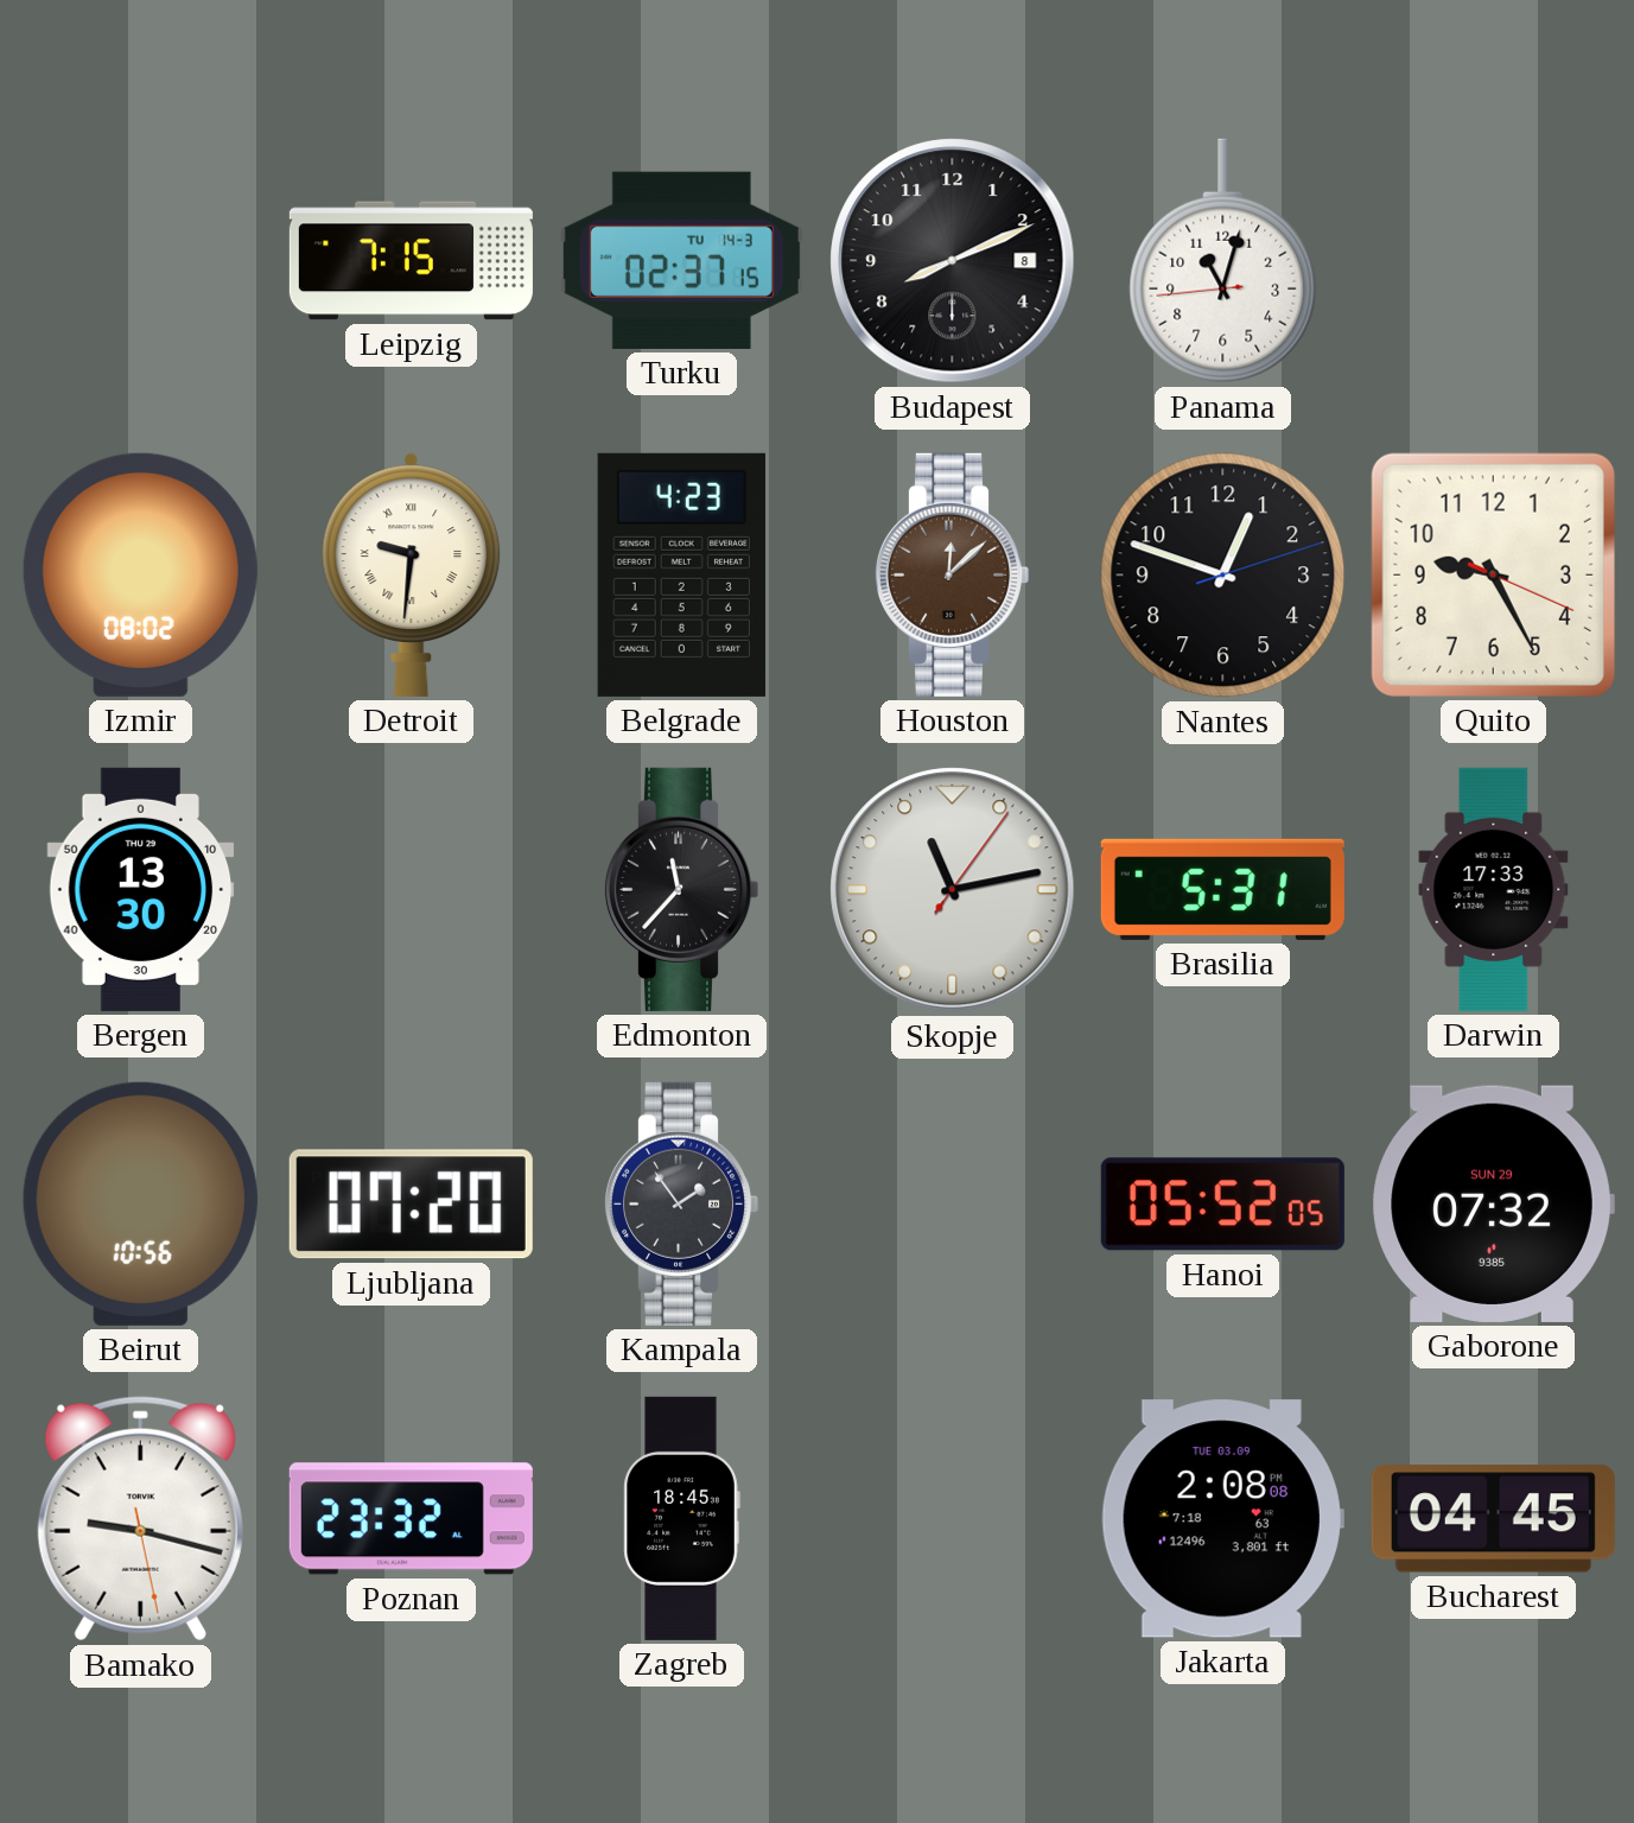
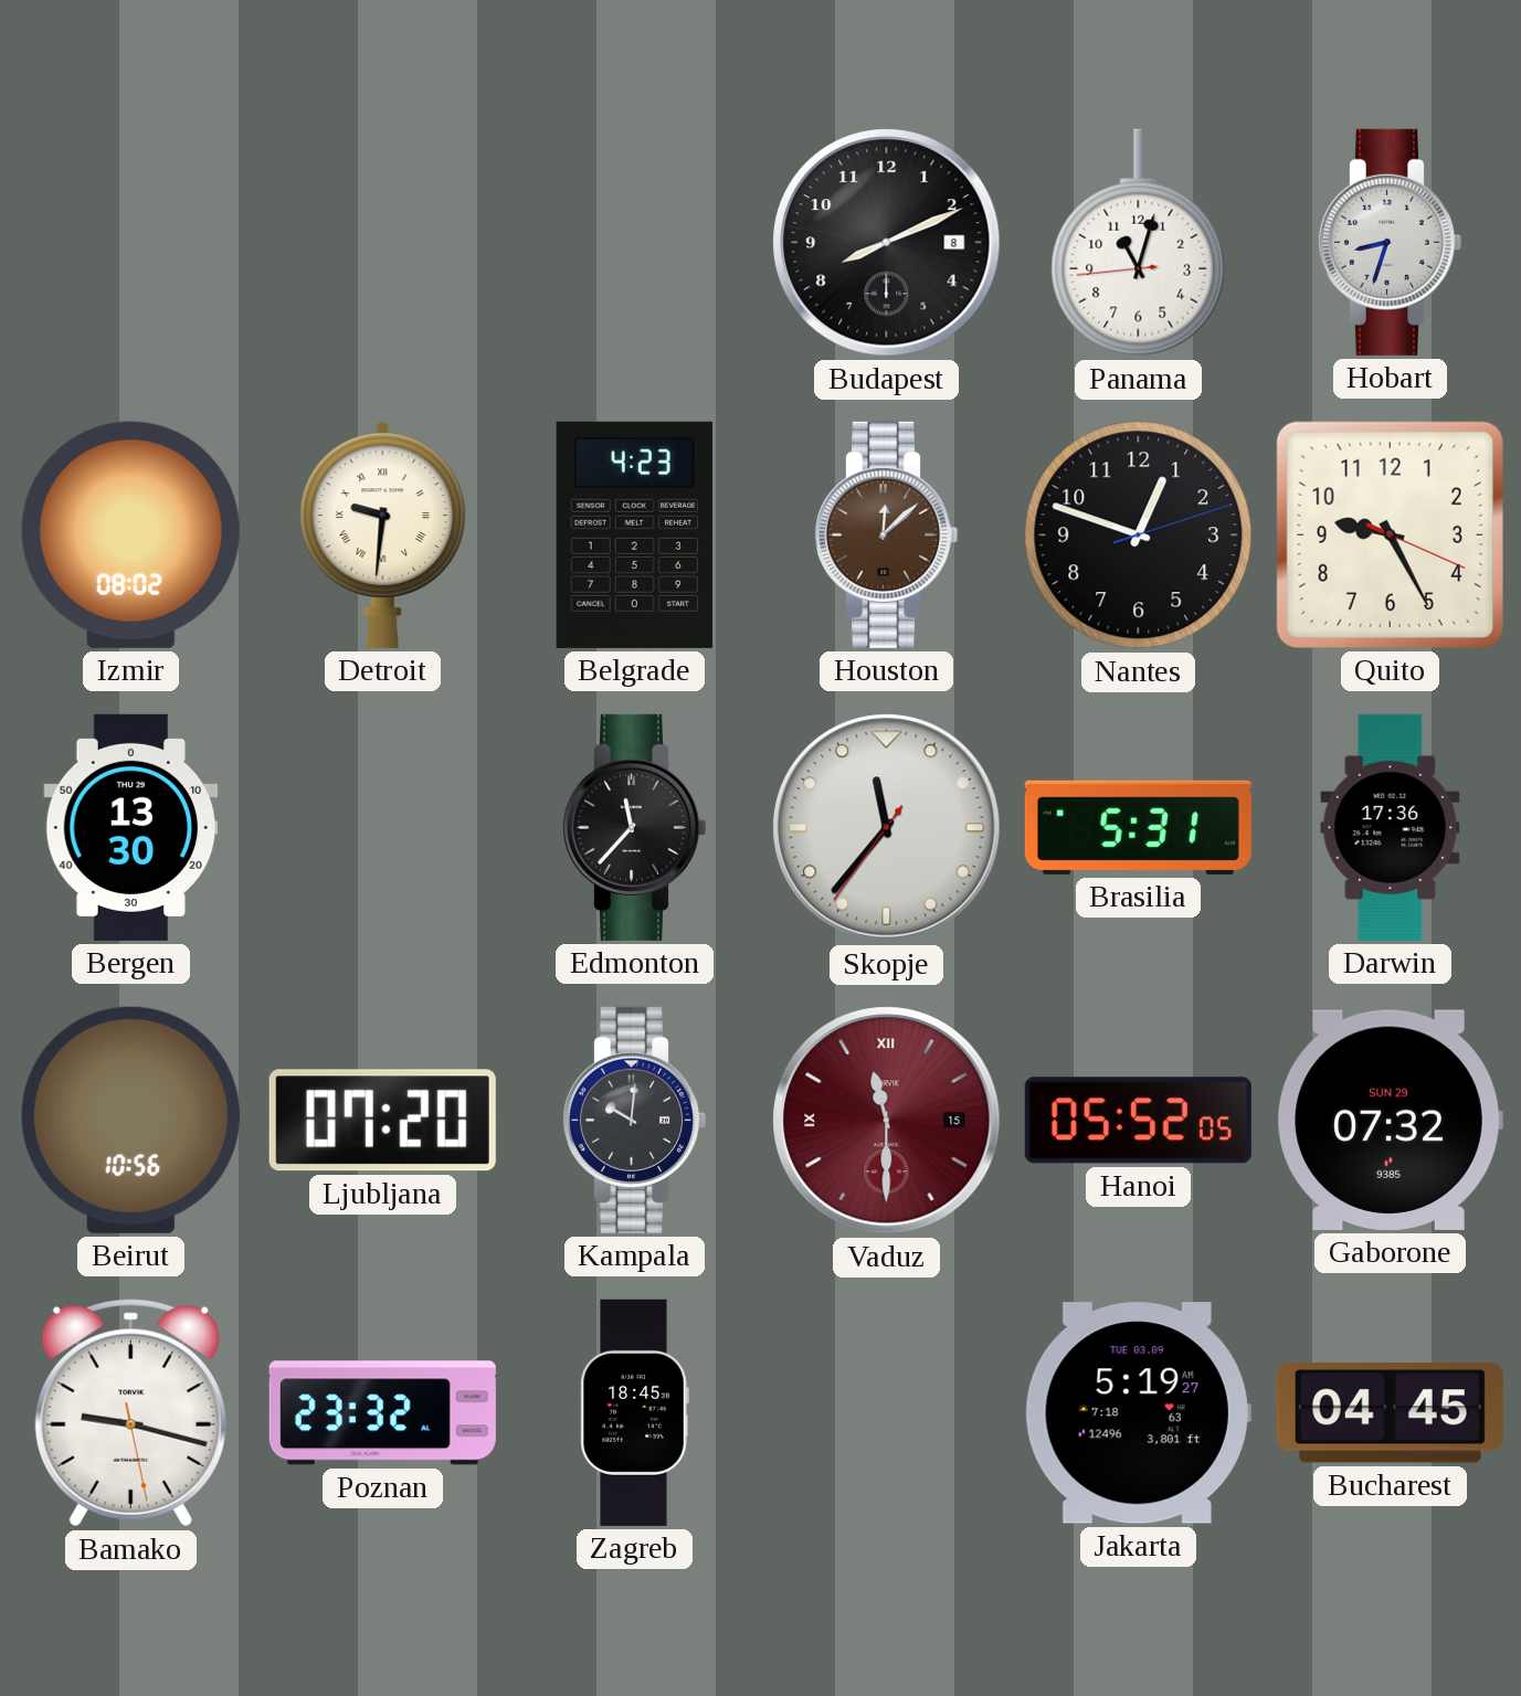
Leipzig: 7:15 -> none (411, 261)
Turku: 02:37 -> none (681, 260)
Hobart: none -> 8:33 (1390, 242)
Skopje: 11:13 -> 11:36 (887, 828)
Darwin: 17:33 -> 17:36 (1391, 827)
Kampala: 1:54 -> 10:01 (634, 1120)
Vaduz: none -> 11:30 (887, 1121)
Jakarta: 2:08 -> 5:19 (1138, 1413)
